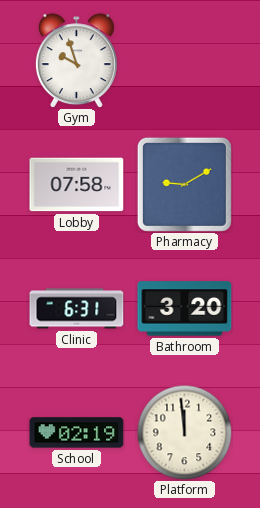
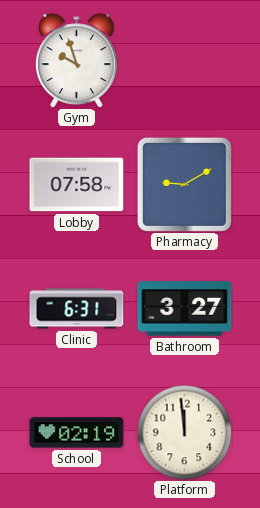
Bathroom: 3:20 -> 3:27 (185, 309)
